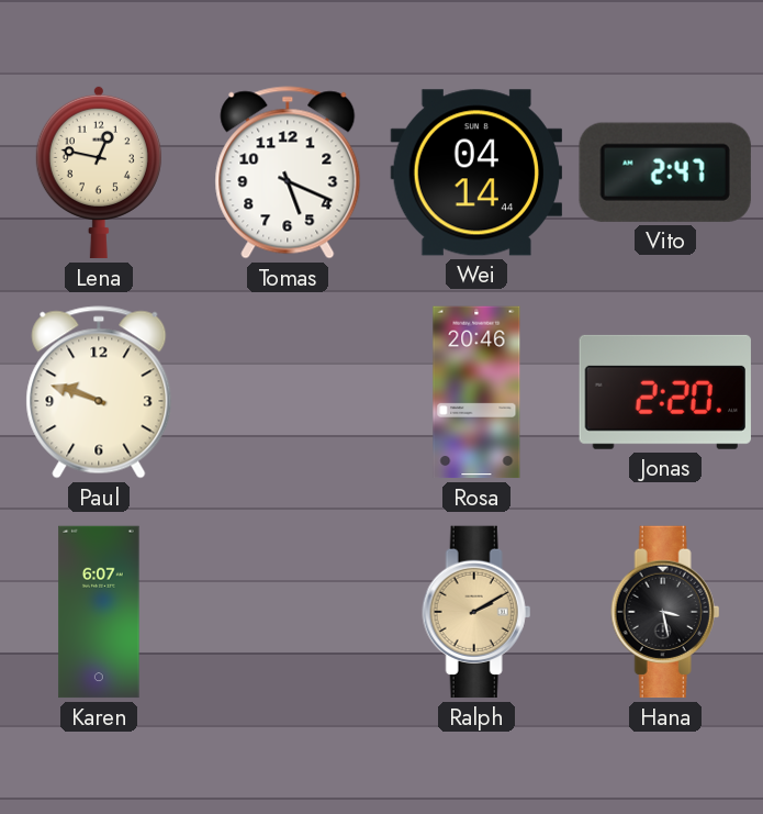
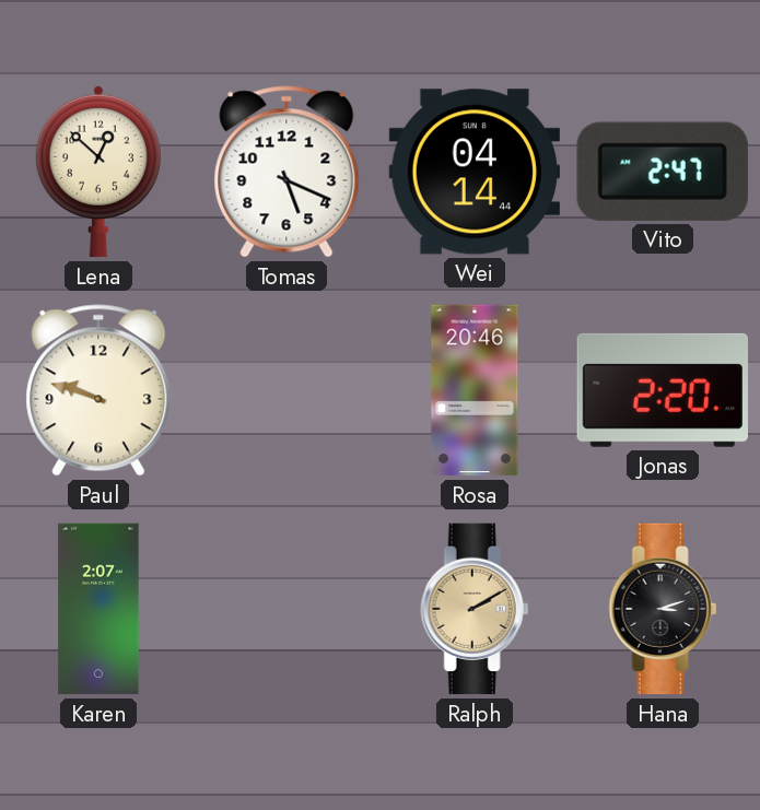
Lena: 12:47 -> 12:52 (98, 172)
Karen: 6:07 -> 2:07 (98, 609)
Hana: 3:28 -> 3:12 (663, 609)
